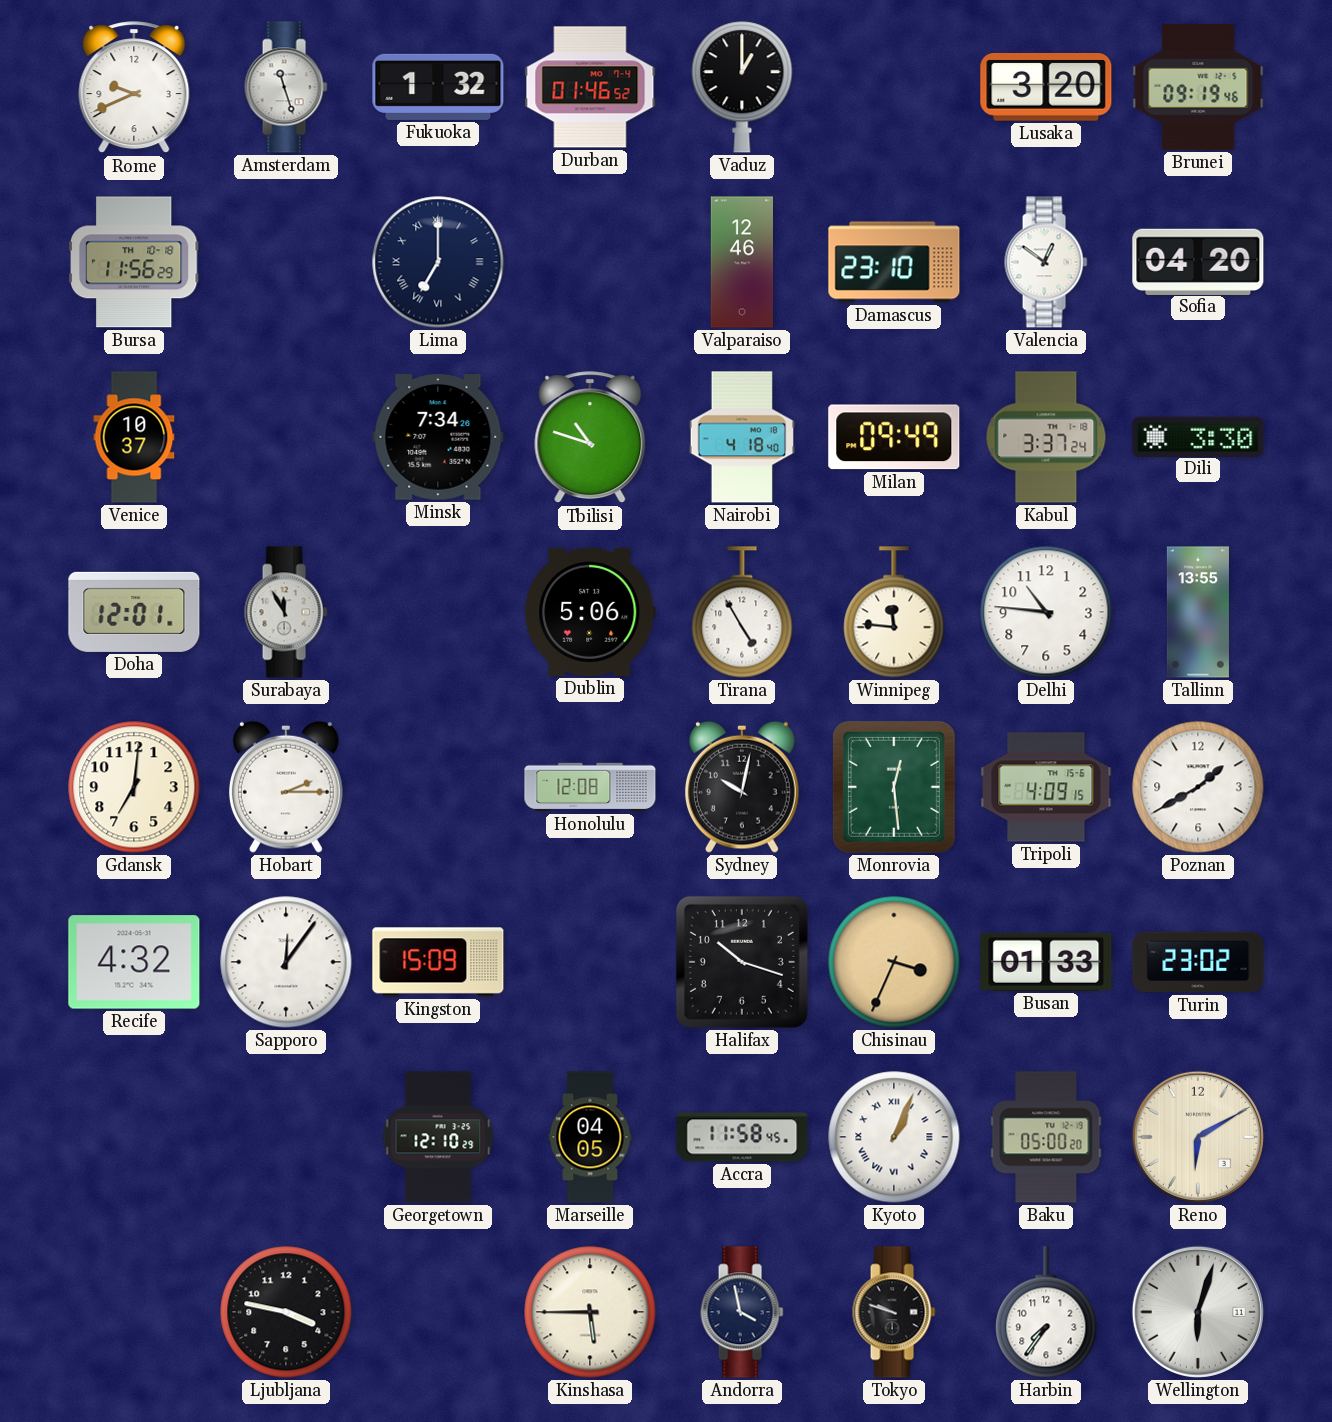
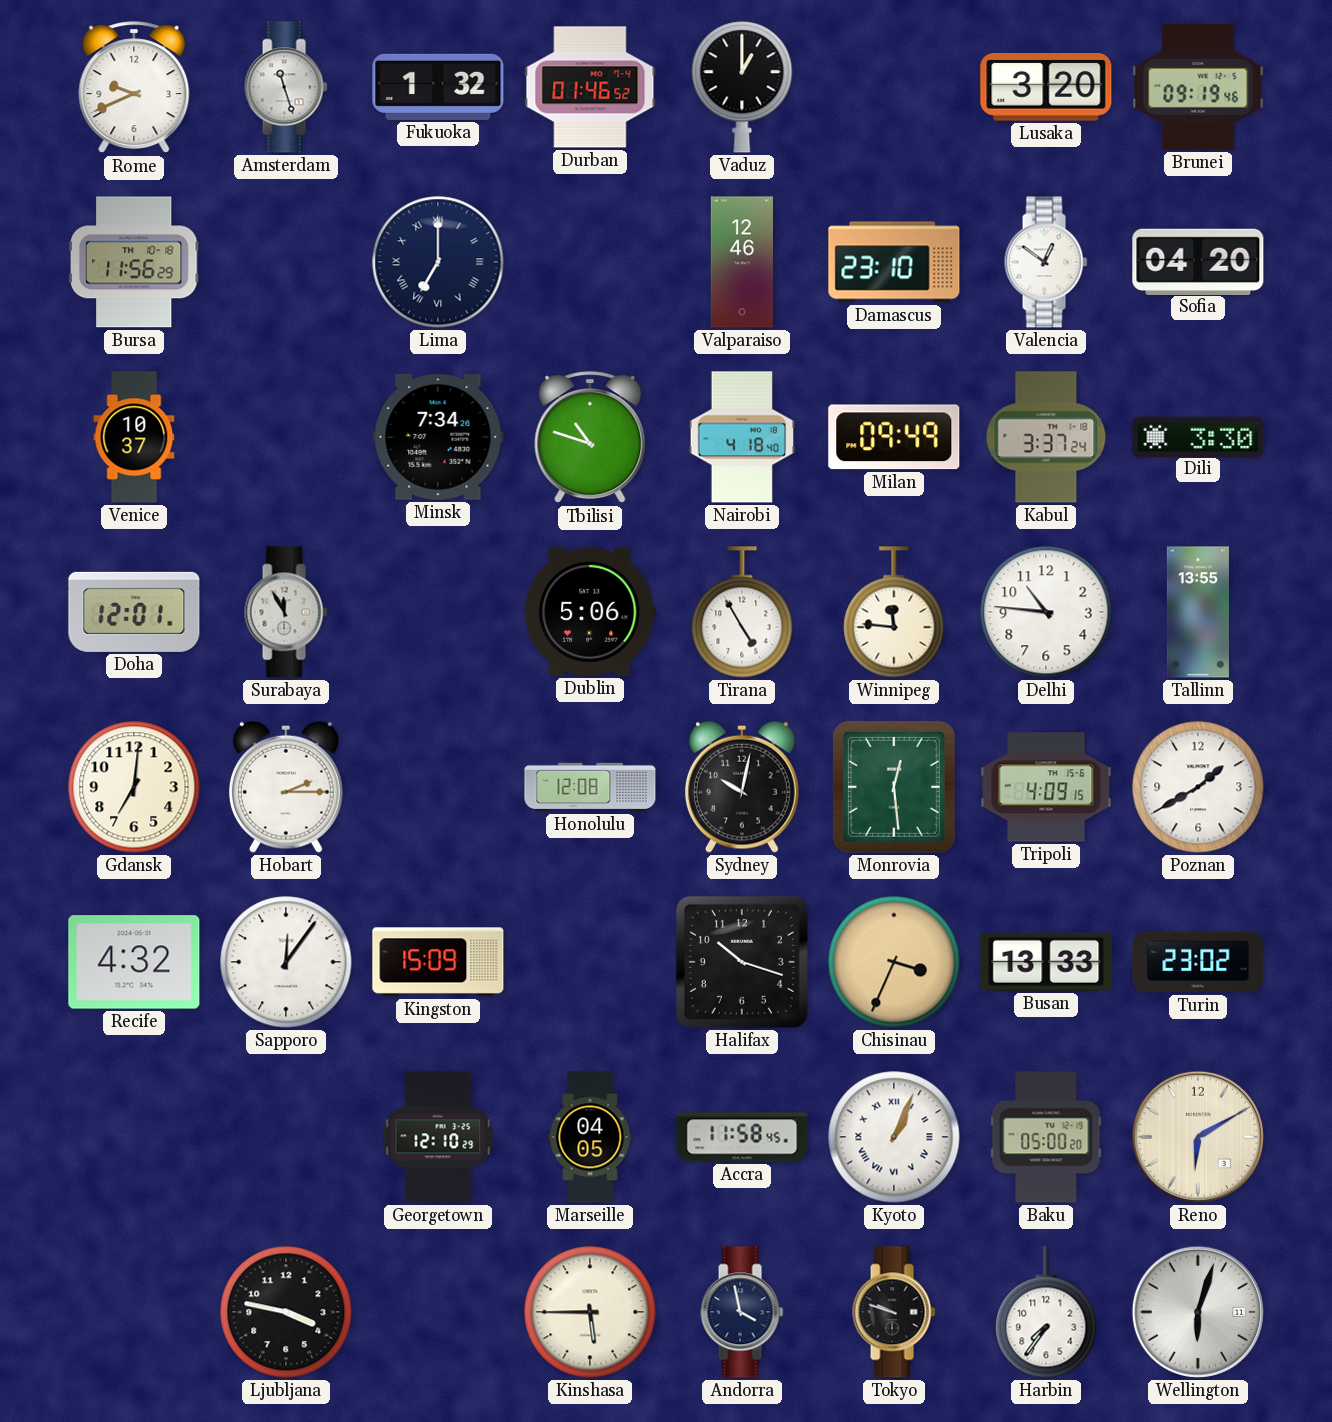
Busan: 01:33 -> 13:33 (1046, 962)
